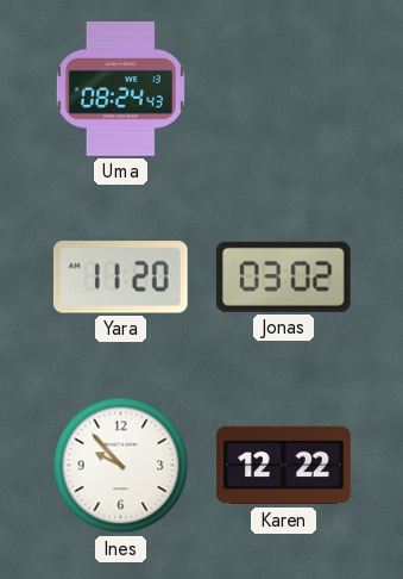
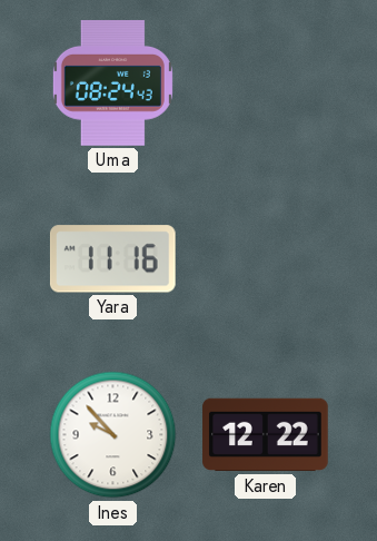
Yara: 11:20 -> 11:16 (112, 259)
Jonas: 03:02 -> none (283, 276)
